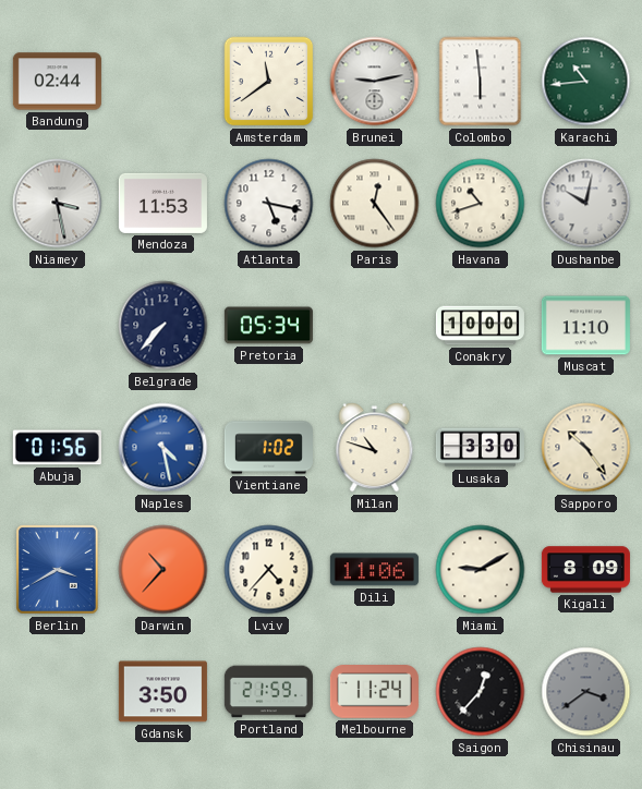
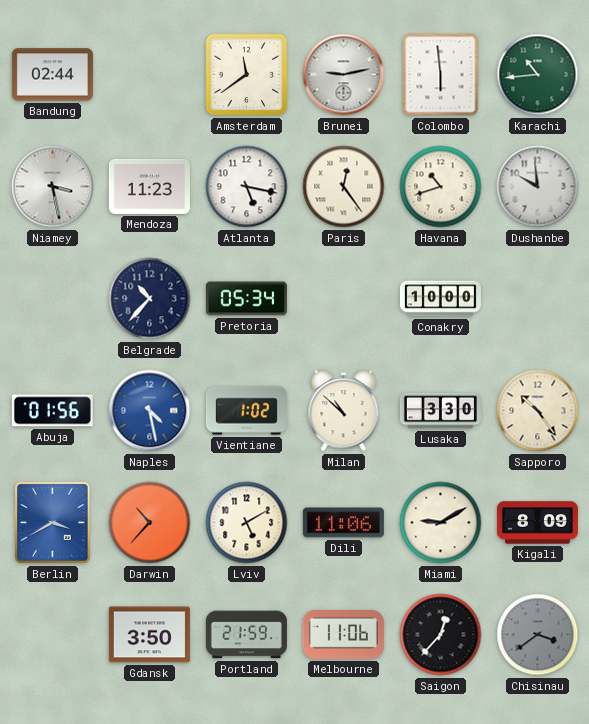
Mendoza: 11:53 -> 11:23 (149, 186)
Dushanbe: 10:02 -> 9:59 (538, 187)
Belgrade: 7:37 -> 10:37 (150, 299)
Muscat: 11:10 -> none (585, 326)
Milan: 10:48 -> 10:52 (344, 411)
Lviv: 4:37 -> 5:10 (247, 523)
Melbourne: 11:24 -> 11:06 (343, 635)
